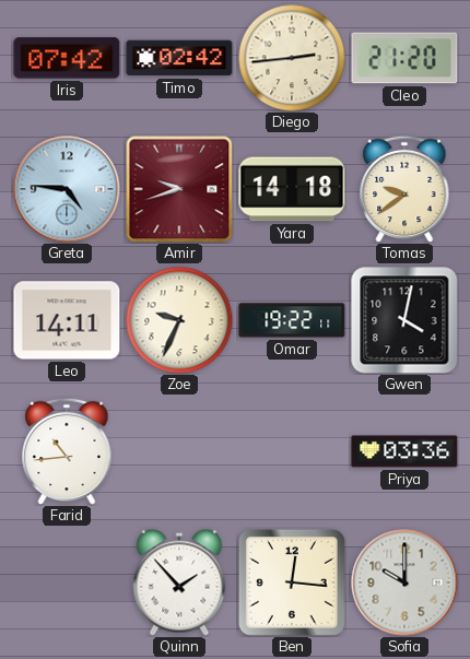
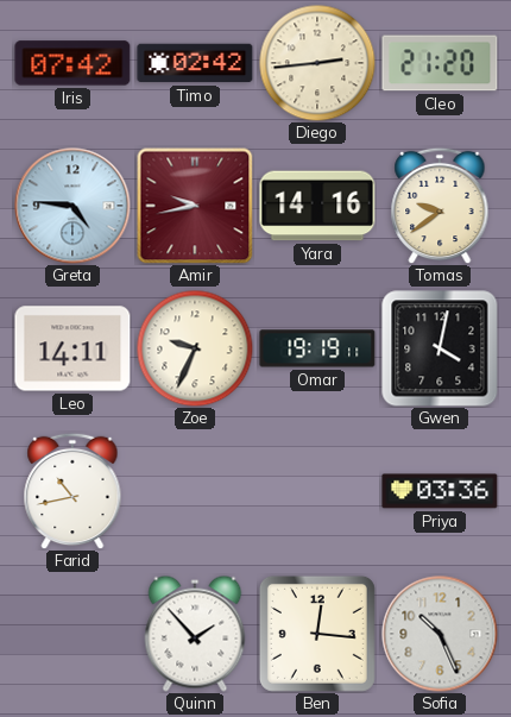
Amir: 9:42 -> 9:43 (195, 206)
Yara: 14:18 -> 14:16 (317, 206)
Omar: 19:22 -> 19:19 (317, 348)
Farid: 10:44 -> 10:43 (72, 491)
Sofia: 10:00 -> 10:26 (440, 634)
